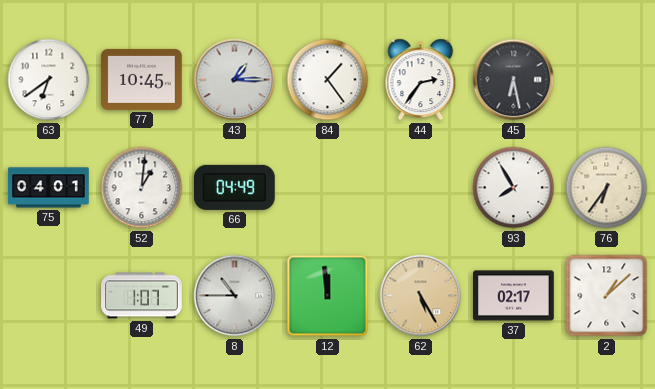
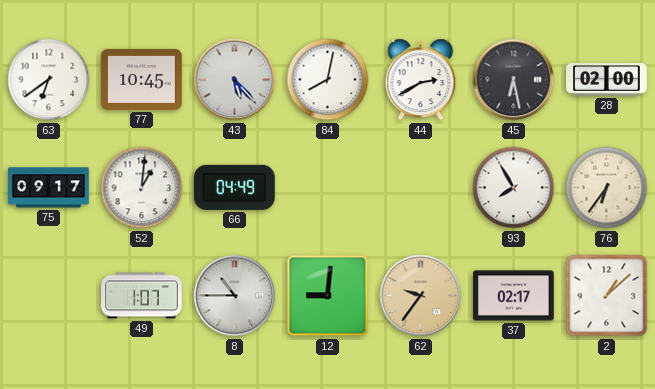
43: 1:15 -> 5:23 (235, 80)
84: 1:24 -> 8:02 (328, 80)
44: 2:36 -> 2:40 (421, 80)
28: none -> 02:00 (607, 80)
75: 04:01 -> 09:17 (49, 188)
12: 11:59 -> 9:01 (328, 296)
62: 5:25 -> 9:36 (421, 296)
